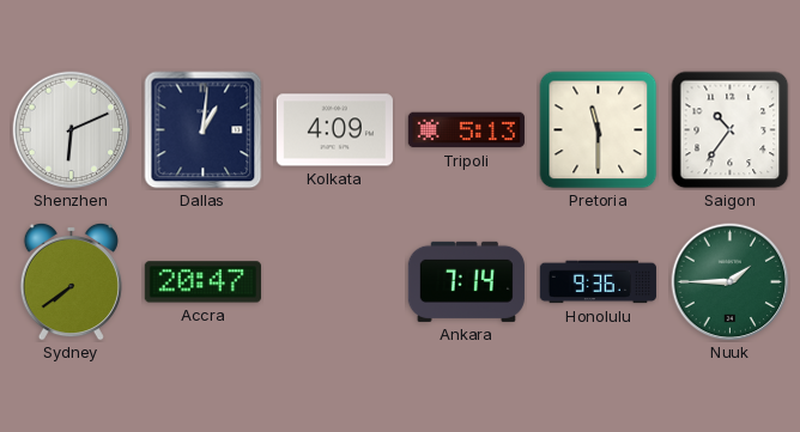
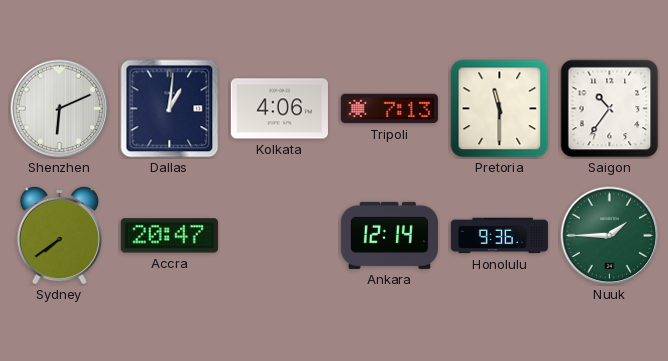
Kolkata: 4:09 -> 4:06 (279, 109)
Tripoli: 5:13 -> 7:13 (389, 109)
Ankara: 7:14 -> 12:14 (389, 235)
